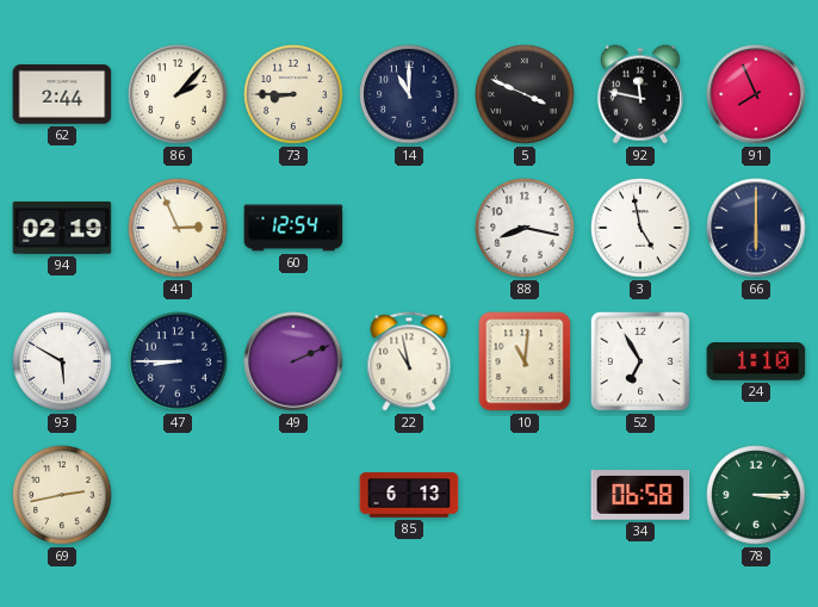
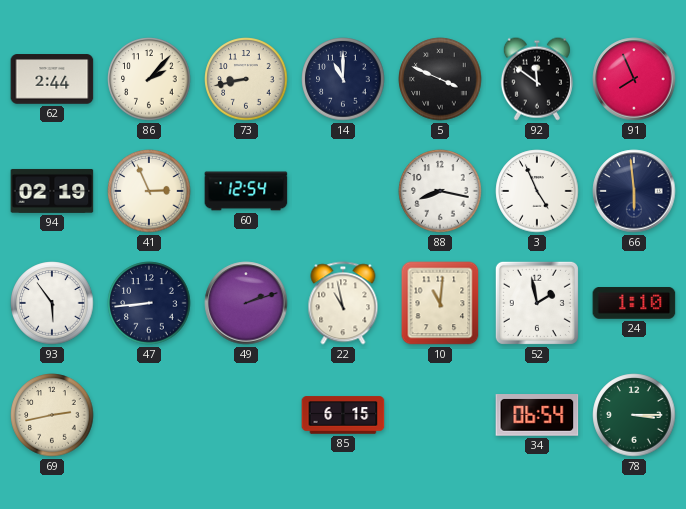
73: 8:45 -> 8:43 (246, 79)
92: 11:47 -> 11:51 (537, 79)
3: 4:58 -> 4:56 (537, 191)
66: 6:00 -> 5:59 (634, 191)
93: 5:50 -> 5:54 (52, 303)
47: 8:45 -> 8:44 (149, 303)
49: 2:11 -> 2:12 (246, 303)
52: 6:55 -> 1:58 (537, 303)
85: 6:13 -> 6:15 (343, 415)
34: 06:58 -> 06:54 (537, 416)
